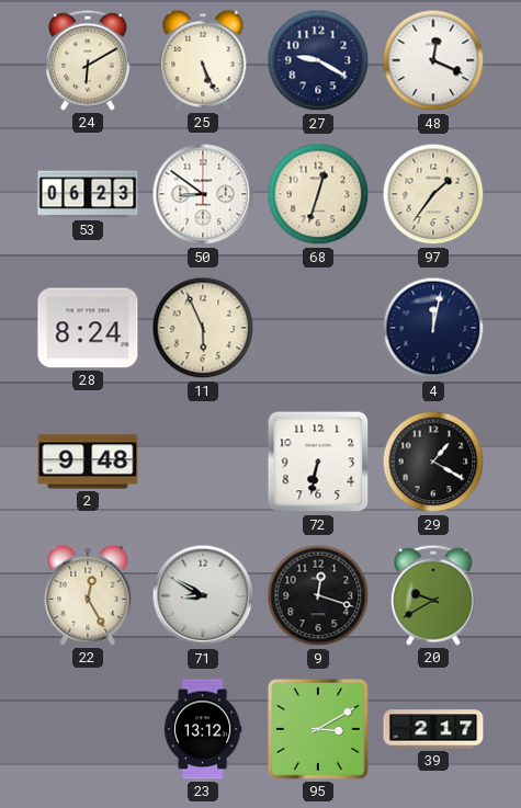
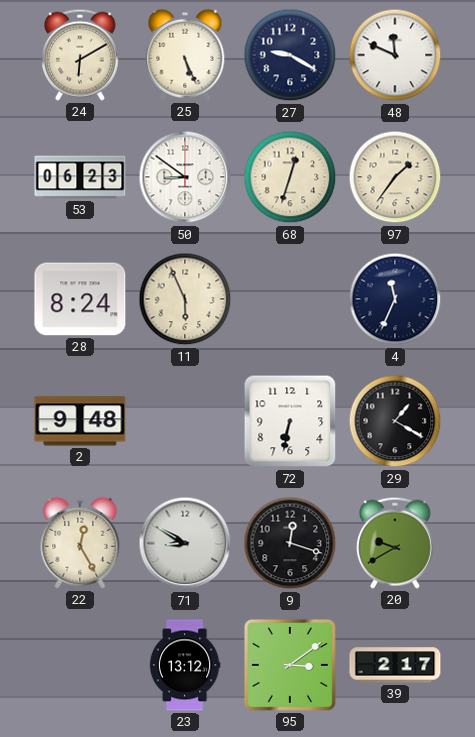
48: 12:19 -> 11:49 (395, 55)
4: 12:02 -> 11:34 (395, 299)
95: 3:10 -> 3:09 (290, 665)
